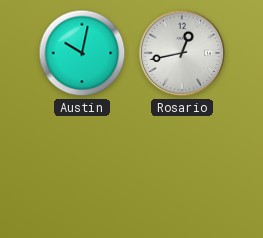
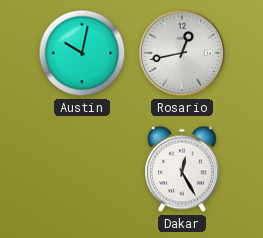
Dakar: none -> 12:25 (182, 169)
